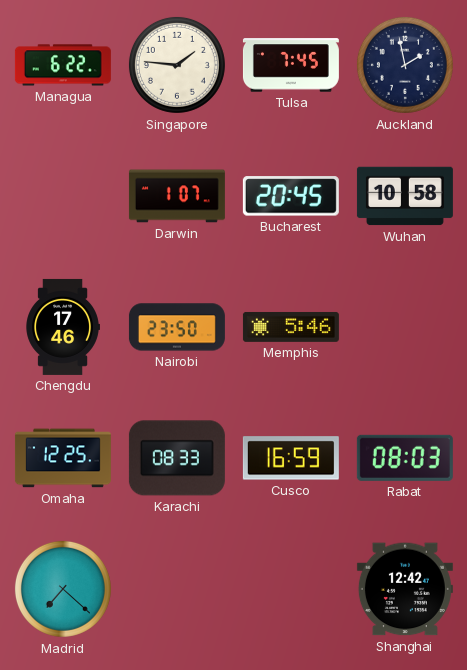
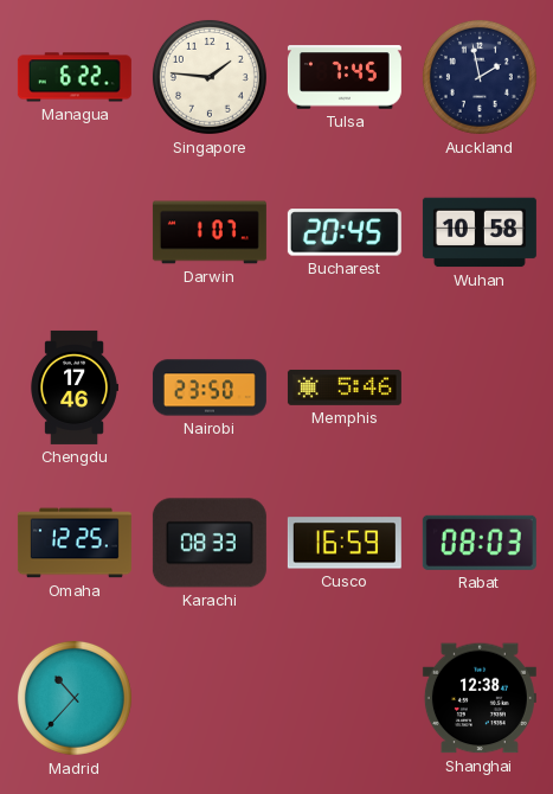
Madrid: 7:22 -> 10:37 (75, 698)
Shanghai: 12:42 -> 12:38 (480, 698)
